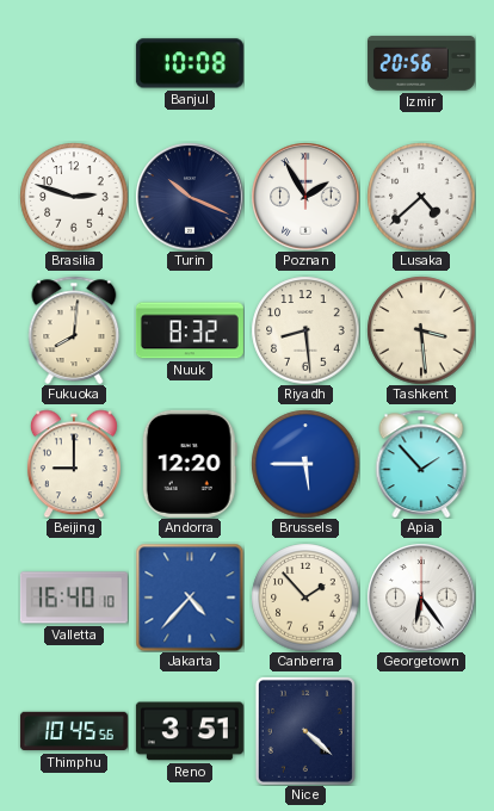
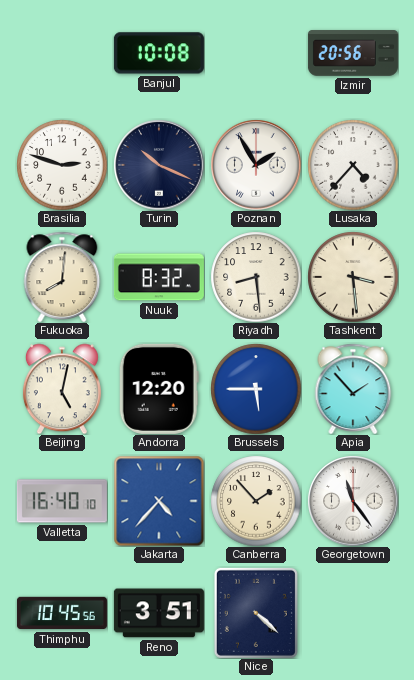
Lusaka: 4:38 -> 4:37 (353, 165)
Beijing: 9:00 -> 5:02 (62, 389)
Georgetown: 6:24 -> 11:24 (353, 501)
